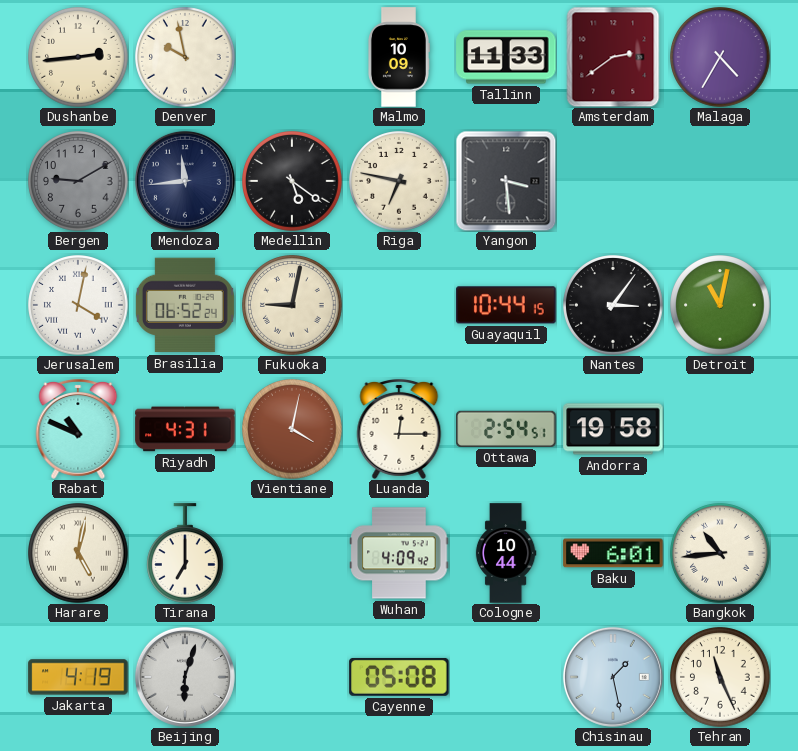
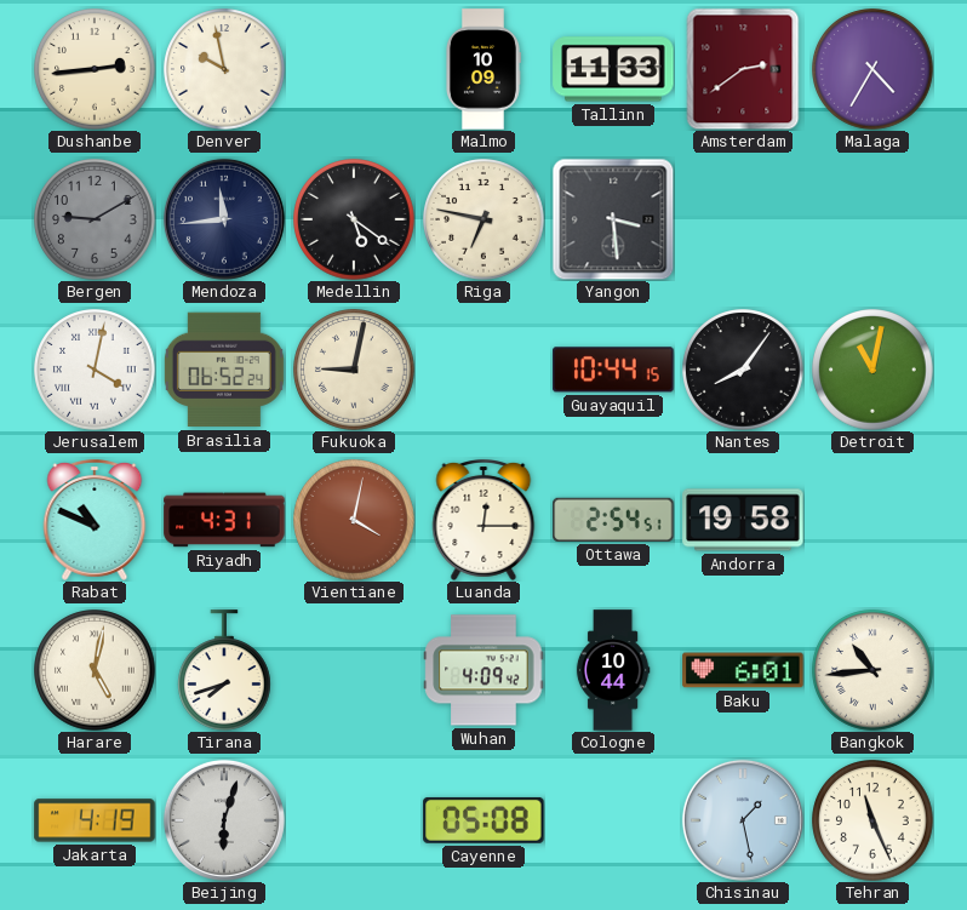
Nantes: 3:06 -> 8:06 (743, 370)
Tirana: 7:00 -> 7:42 (225, 670)
